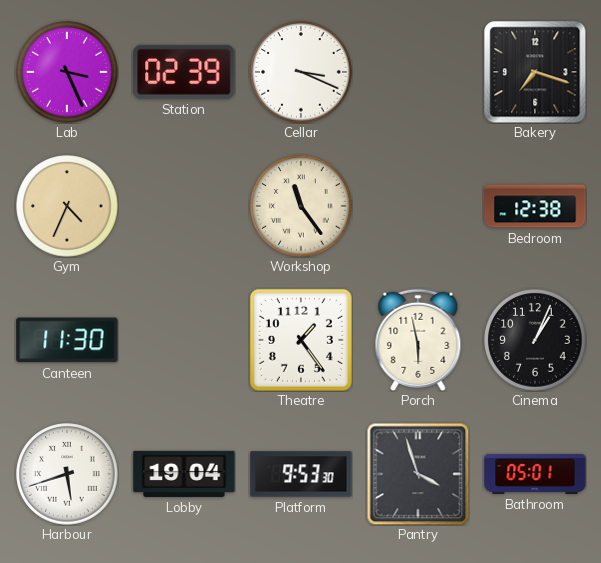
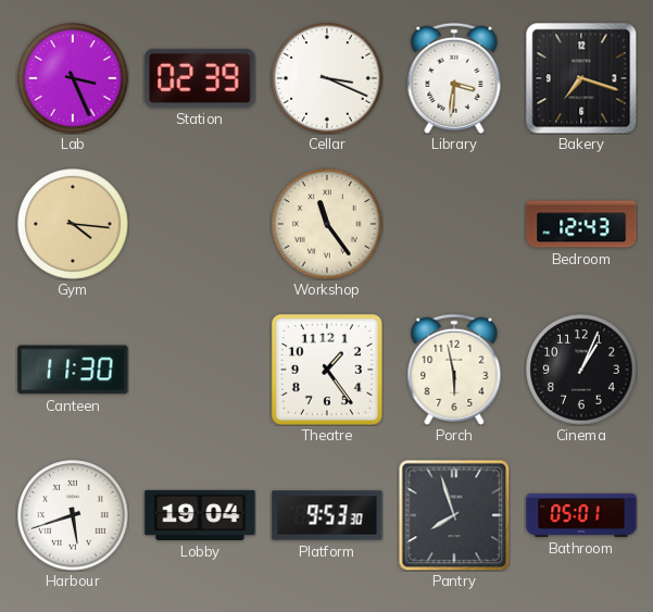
Library: none -> 3:31 (454, 78)
Gym: 4:34 -> 4:16 (73, 224)
Bedroom: 12:38 -> 12:43 (581, 224)
Pantry: 3:57 -> 7:57 (454, 515)
